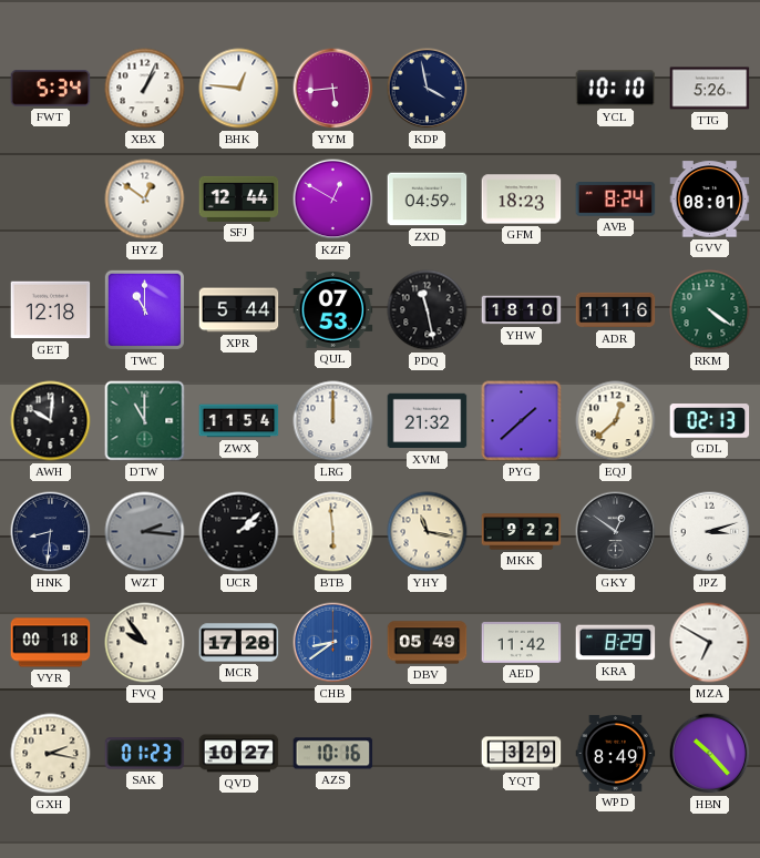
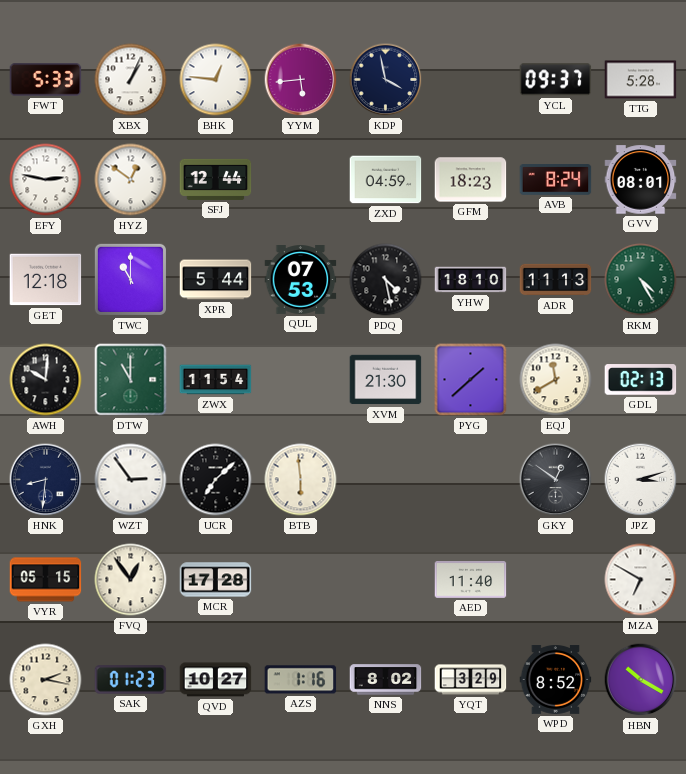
FWT: 5:34 -> 5:33 (46, 80)
YCL: 10:10 -> 09:37 (556, 80)
TTG: 5:26 -> 5:28 (641, 80)
EFY: none -> 2:47 (46, 180)
KZF: 12:50 -> none (333, 200)
PDQ: 11:28 -> 4:28 (386, 280)
ADR: 11:16 -> 11:13 (556, 280)
RKM: 4:21 -> 4:25 (641, 280)
LRG: 12:00 -> none (333, 421)
XVM: 21:32 -> 21:30 (386, 380)
EQJ: 12:38 -> 11:40 (556, 380)
WZT: 2:16 -> 2:54 (131, 480)
WZT dial: grey -> white (131, 480)
UCR: 2:08 -> 7:08 (216, 480)
YHY: 11:17 -> none (428, 532)
MKK: 9:22 -> none (522, 532)
VYR: 00:18 -> 05:15 (46, 580)
FVQ: 9:54 -> 12:54 (131, 580)
CHB: 8:39 -> none (333, 643)
DBV: 05:49 -> none (428, 643)
AED: 11:42 -> 11:40 (471, 580)
KRA: 8:29 -> none (616, 643)
AZS: 10:16 -> 1:16 (301, 680)
NNS: none -> 8:02 (386, 680)
WPD: 8:49 -> 8:52 (556, 680)
HBN: 10:23 -> 10:20 (641, 680)
